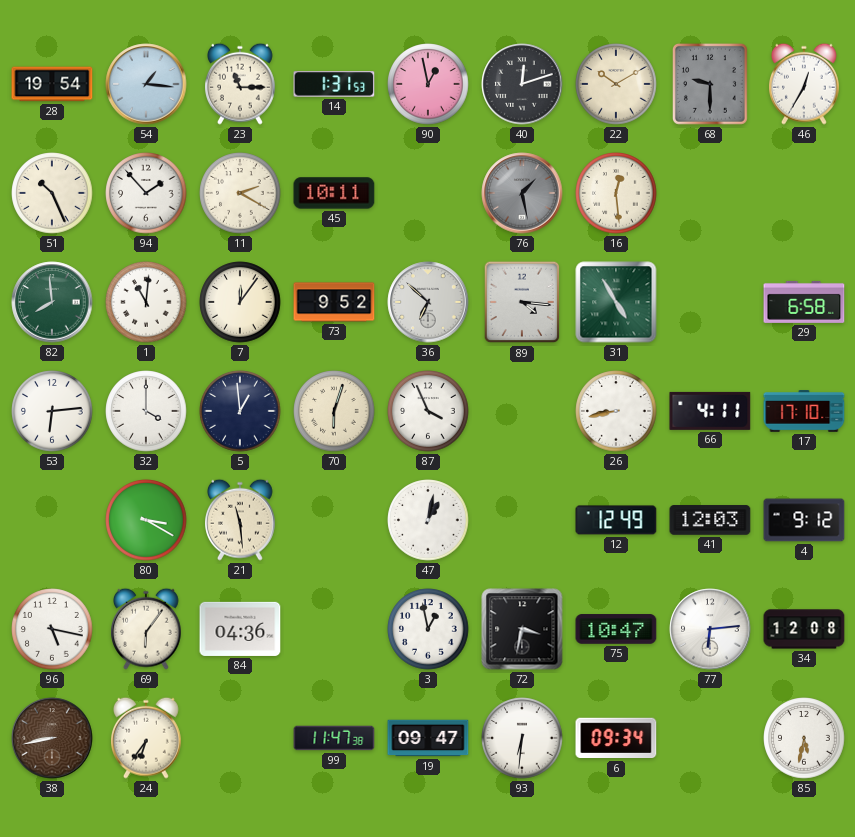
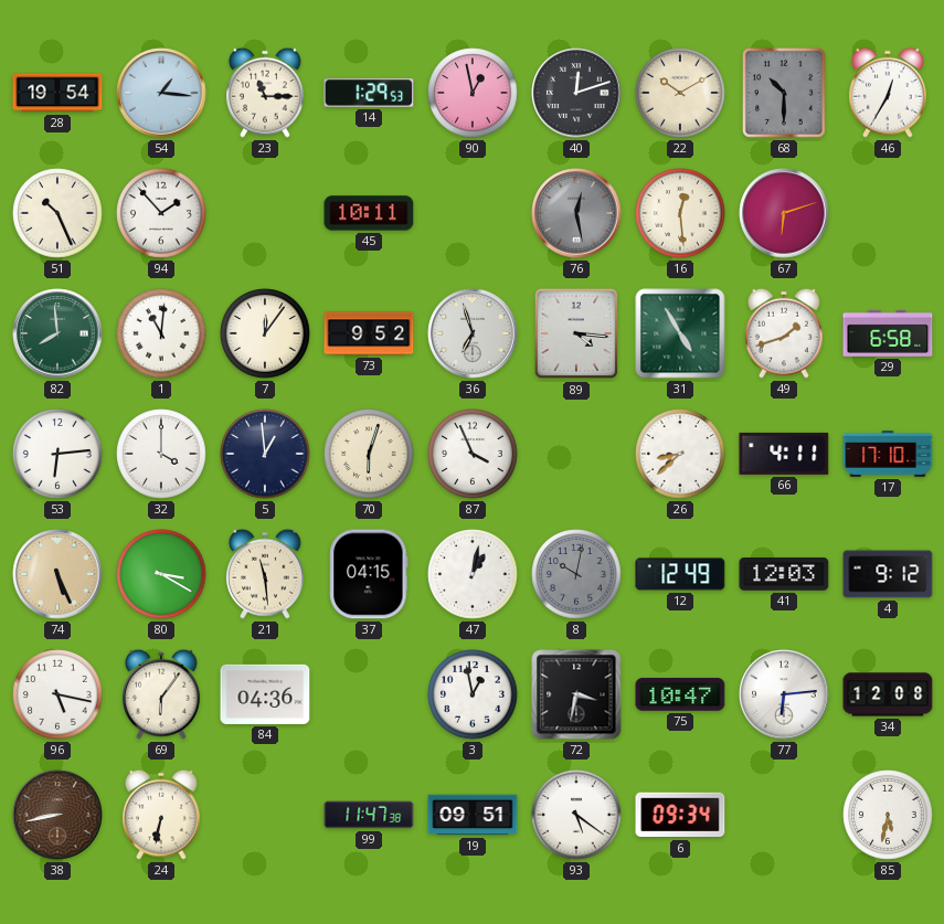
14: 1:31 -> 1:29 (369, 93)
68: 9:30 -> 10:30 (784, 93)
11: 2:20 -> none (240, 193)
76: 1:28 -> 12:28 (576, 213)
67: none -> 6:12 (784, 213)
36: 6:52 -> 6:57 (473, 333)
49: none -> 1:42 (785, 333)
26: 8:43 -> 8:38 (680, 454)
74: none -> 5:26 (57, 574)
37: none -> 04:15 (369, 574)
8: none -> 10:02 (576, 574)
24: 6:36 -> 6:32 (162, 815)
19: 09:47 -> 09:51 (473, 815)
93: 6:31 -> 5:21 (576, 815)
